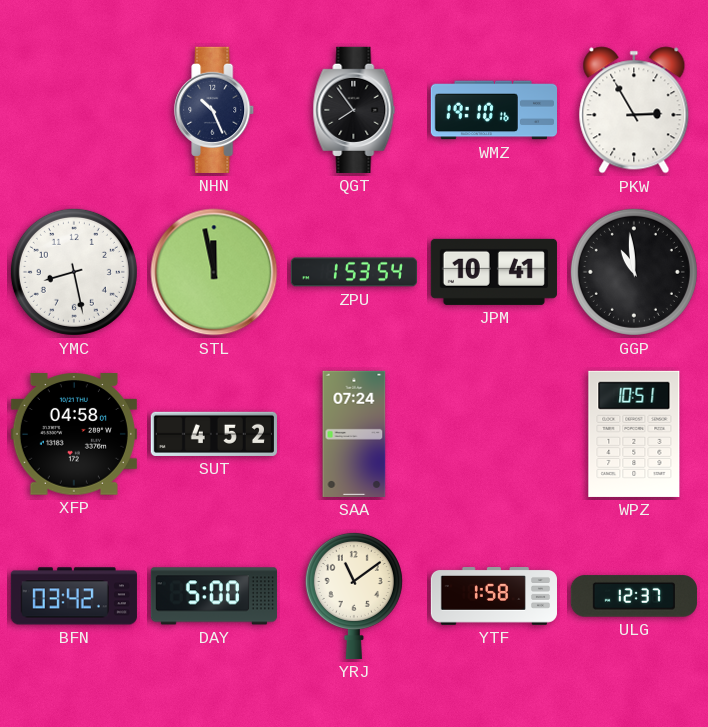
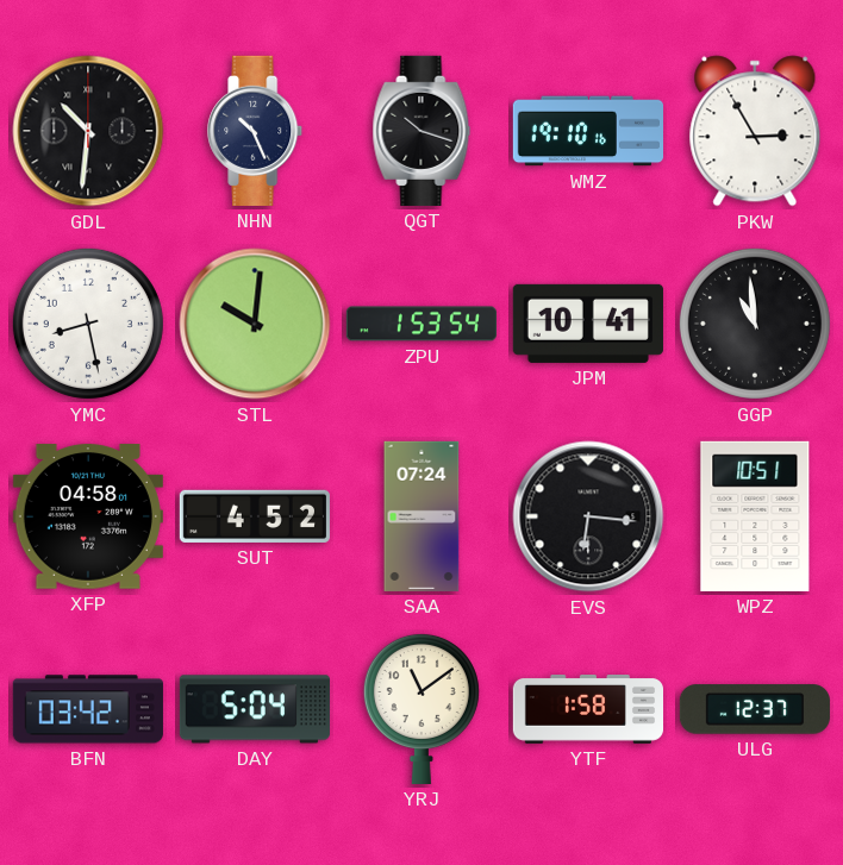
GDL: none -> 10:31 (88, 131)
QGT: 7:54 -> 10:18 (421, 131)
STL: 11:58 -> 10:01 (255, 324)
EVS: none -> 6:16 (588, 516)
DAY: 5:00 -> 5:04 (255, 709)
